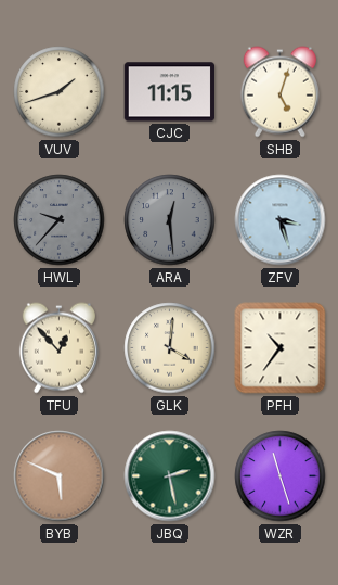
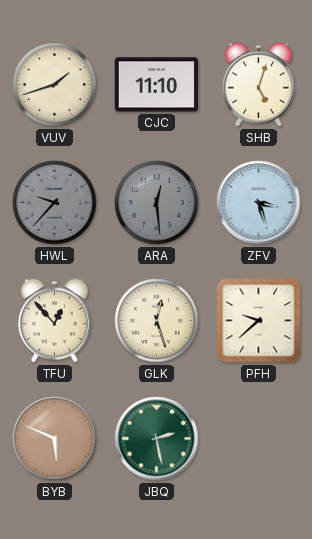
CJC: 11:15 -> 11:10 (157, 85)
GLK: 4:01 -> 12:27 (157, 321)
PFH: 10:36 -> 9:38 (259, 321)
WZR: 11:27 -> none (281, 476)
